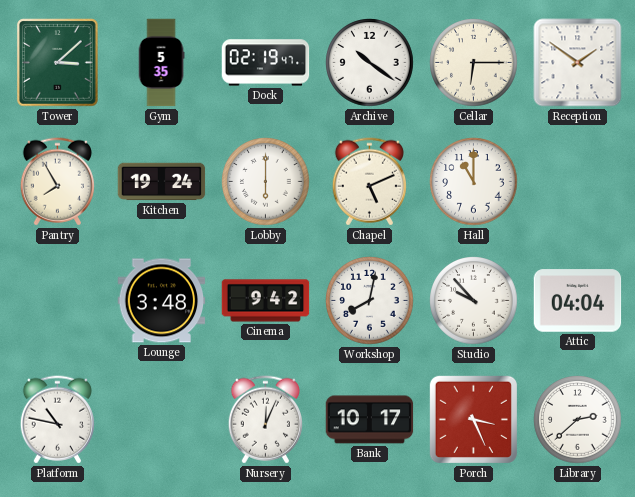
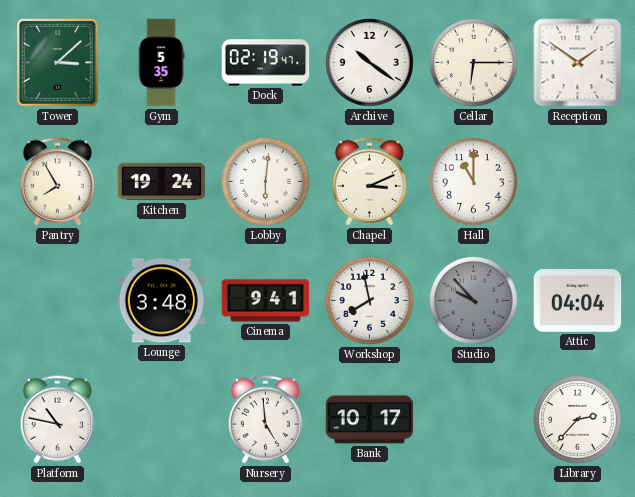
Lobby: 6:00 -> 6:01 (266, 182)
Chapel: 5:11 -> 3:11 (369, 182)
Cinema: 9:42 -> 9:41 (266, 301)
Workshop: 8:02 -> 7:58 (370, 301)
Studio dial: white -> grey (474, 301)
Nursery: 12:04 -> 4:59 (265, 420)
Porch: 3:26 -> none (473, 419)
Library: 2:38 -> 2:37 (578, 420)
